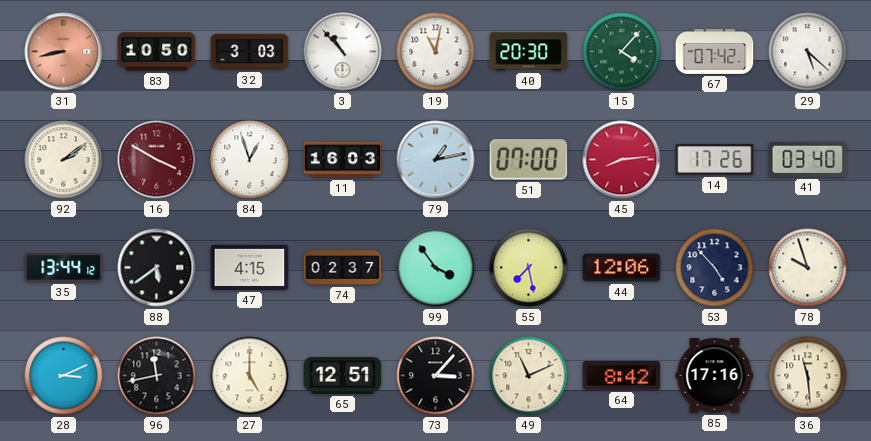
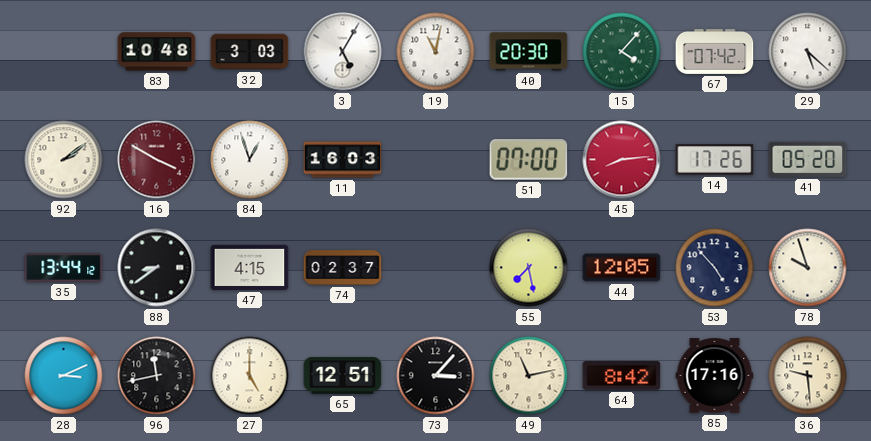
31: 8:43 -> none (64, 52)
83: 10:50 -> 10:48 (157, 52)
3: 10:53 -> 5:05 (343, 52)
79: 1:13 -> none (436, 160)
41: 03:40 -> 05:20 (808, 159)
88: 5:39 -> 8:39 (157, 268)
99: 3:54 -> none (436, 268)
44: 12:06 -> 12:05 (622, 268)
49: 11:11 -> 11:13 (529, 376)
36: 11:29 -> 9:29 (808, 376)
